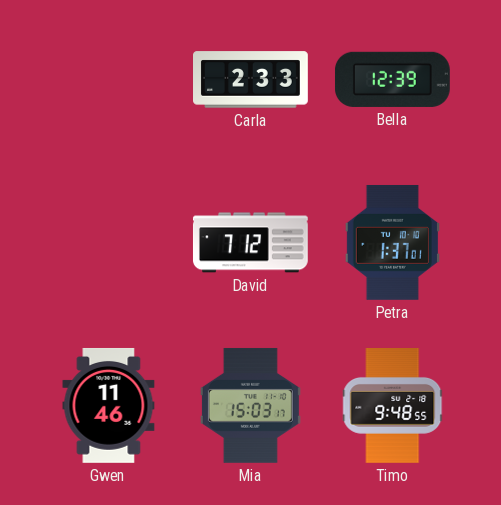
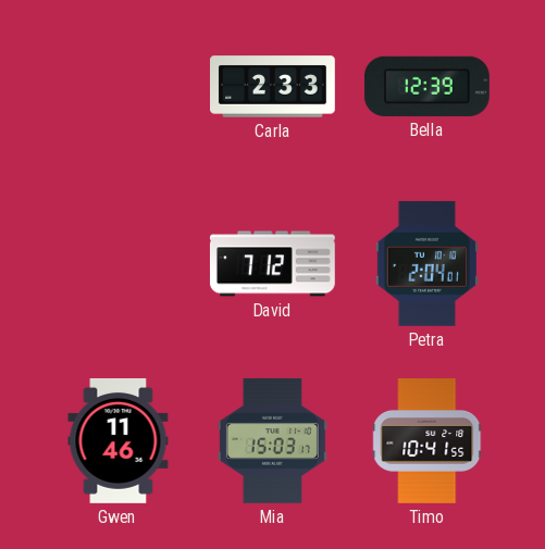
Petra: 1:37 -> 2:04 (426, 263)
Timo: 9:48 -> 10:41 (428, 441)
